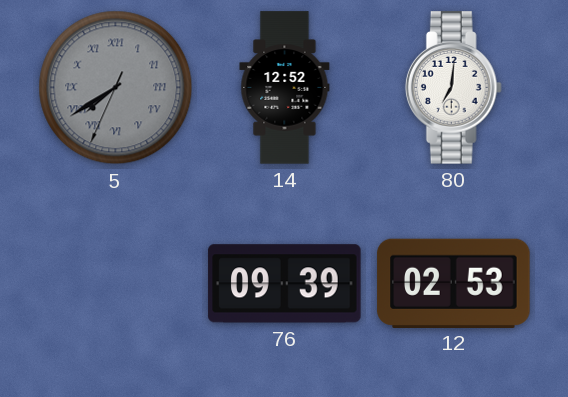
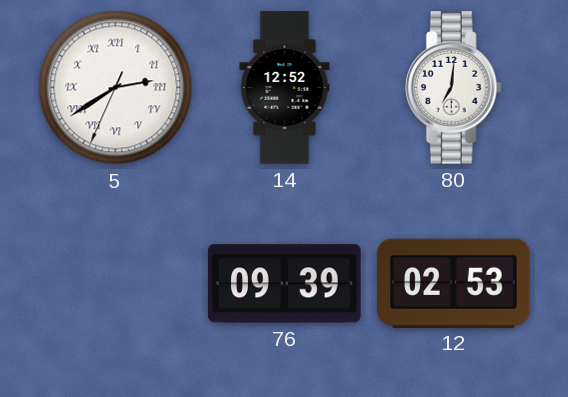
5: 7:39 -> 2:39 (116, 88)
5 dial: grey -> white (116, 88)
